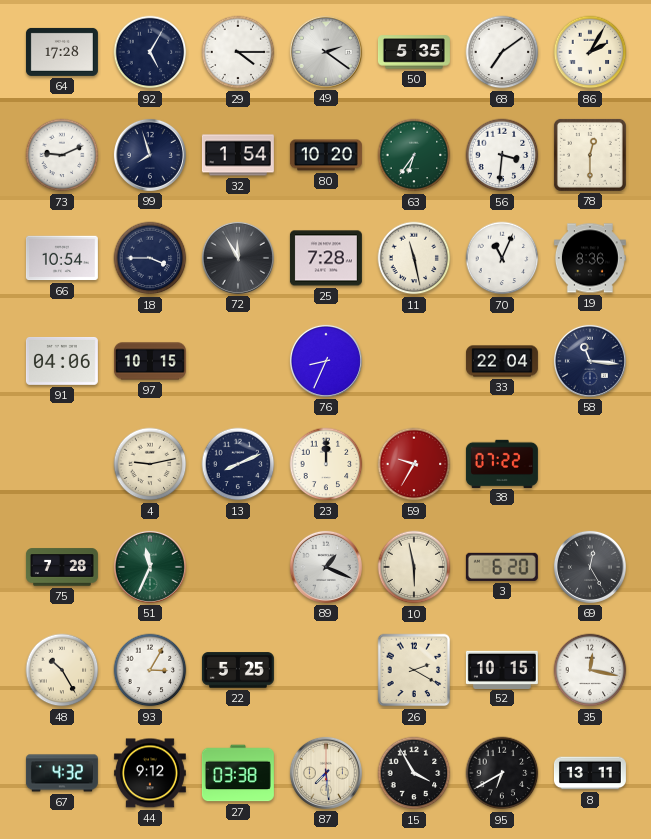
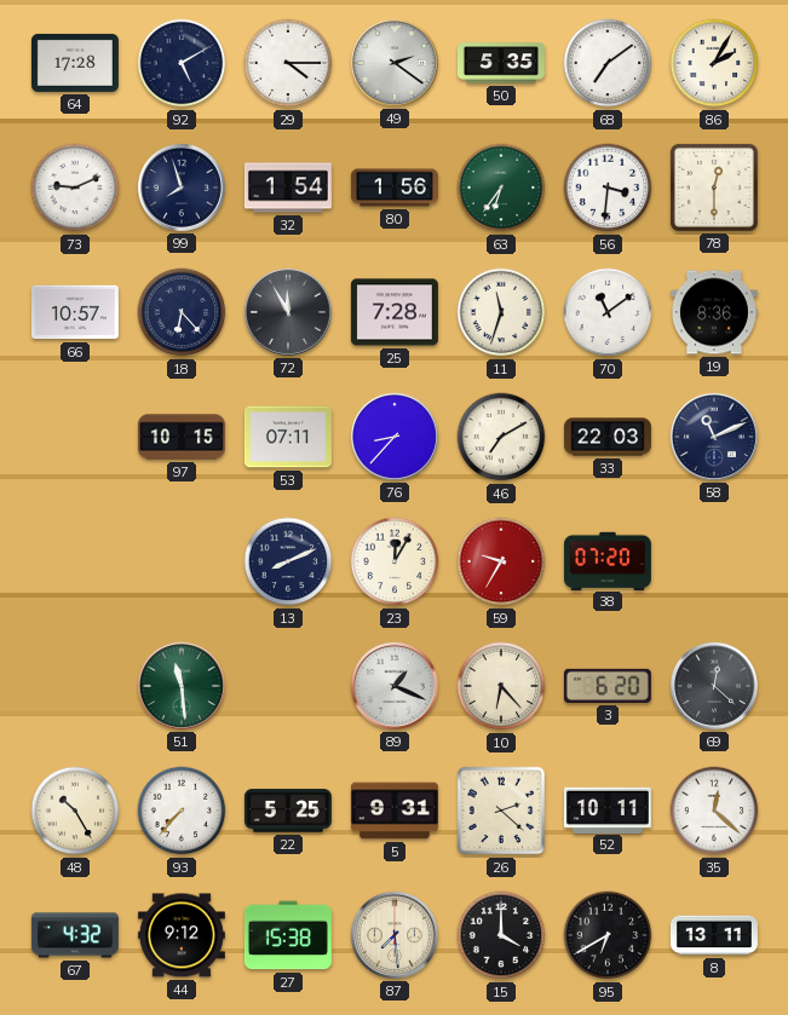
92: 5:05 -> 5:10 (182, 63)
80: 10:20 -> 1:56 (395, 188)
66: 10:54 -> 10:57 (75, 312)
18: 3:45 -> 6:23 (182, 312)
11: 11:28 -> 11:33 (501, 312)
70: 11:04 -> 11:09 (608, 312)
91: 04:06 -> none (62, 361)
53: none -> 07:11 (288, 437)
76: 8:34 -> 8:37 (395, 437)
46: none -> 7:10 (501, 437)
33: 22:04 -> 22:03 (608, 437)
58: 11:16 -> 11:11 (714, 437)
4: 9:13 -> none (150, 464)
23: 12:00 -> 12:05 (395, 561)
38: 07:22 -> 07:20 (608, 560)
75: 7:28 -> none (62, 567)
51: 11:34 -> 11:29 (182, 686)
10: 5:58 -> 6:23 (501, 686)
69: 12:25 -> 12:22 (714, 686)
93: 3:05 -> 7:37 (182, 811)
5: none -> 9:31 (395, 811)
26: 2:20 -> 2:22 (501, 811)
52: 10:15 -> 10:11 (608, 809)
35: 12:17 -> 12:22 (714, 811)
27: 03:38 -> 15:38 (288, 935)
15: 3:55 -> 4:00 (501, 935)
